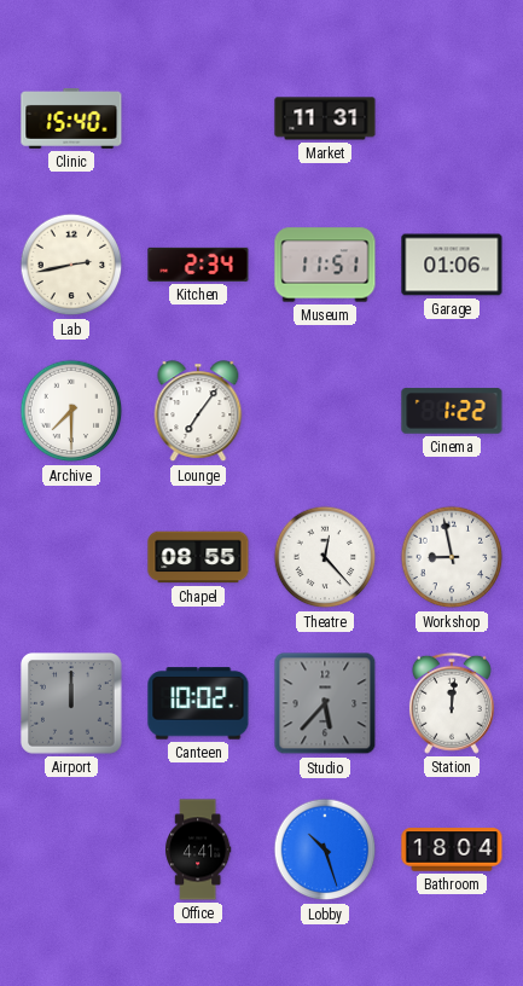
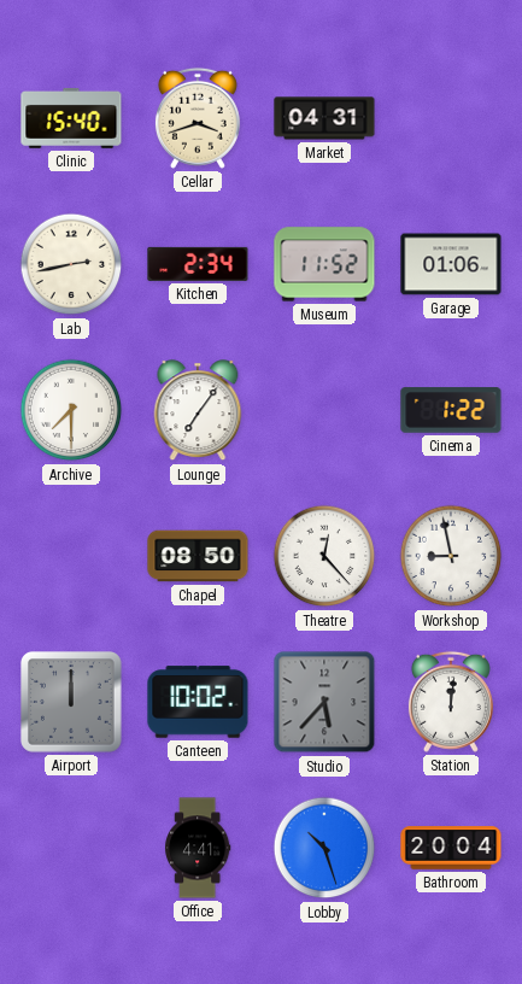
Cellar: none -> 3:42 (198, 118)
Market: 11:31 -> 04:31 (324, 118)
Museum: 11:51 -> 11:52 (324, 264)
Chapel: 08:55 -> 08:50 (198, 556)
Bathroom: 18:04 -> 20:04 (451, 848)
